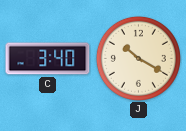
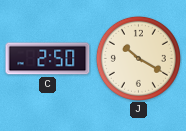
C: 3:40 -> 2:50 (48, 59)
